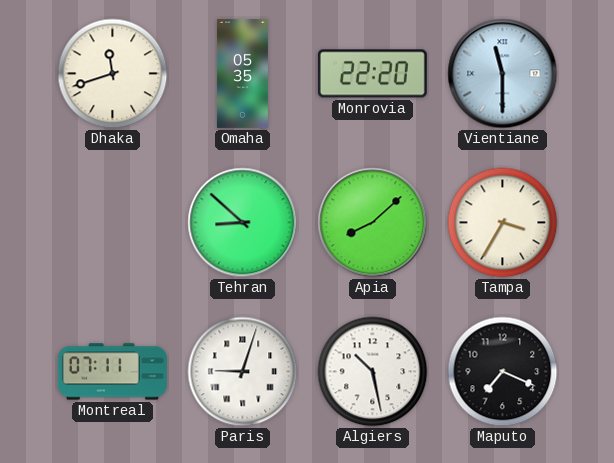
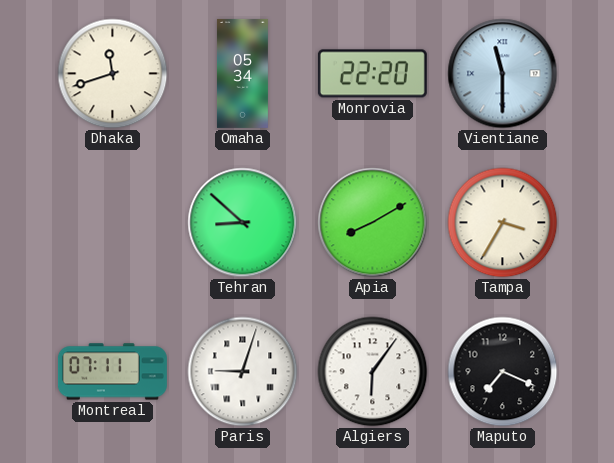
Omaha: 05:35 -> 05:34 (242, 73)
Apia: 8:08 -> 8:10 (373, 223)
Algiers: 10:28 -> 6:06 (373, 372)
